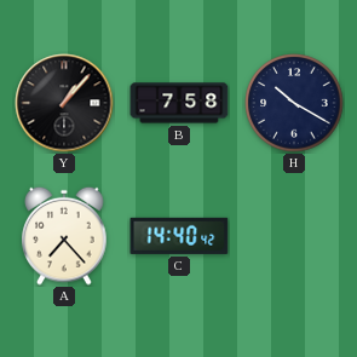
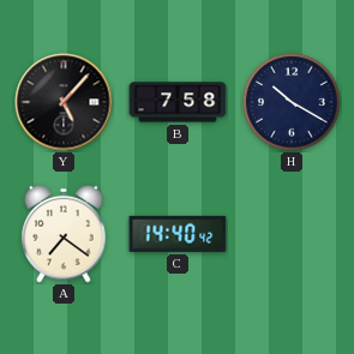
Y: 1:07 -> 5:07 (64, 102)
A: 7:23 -> 7:21 (64, 234)
